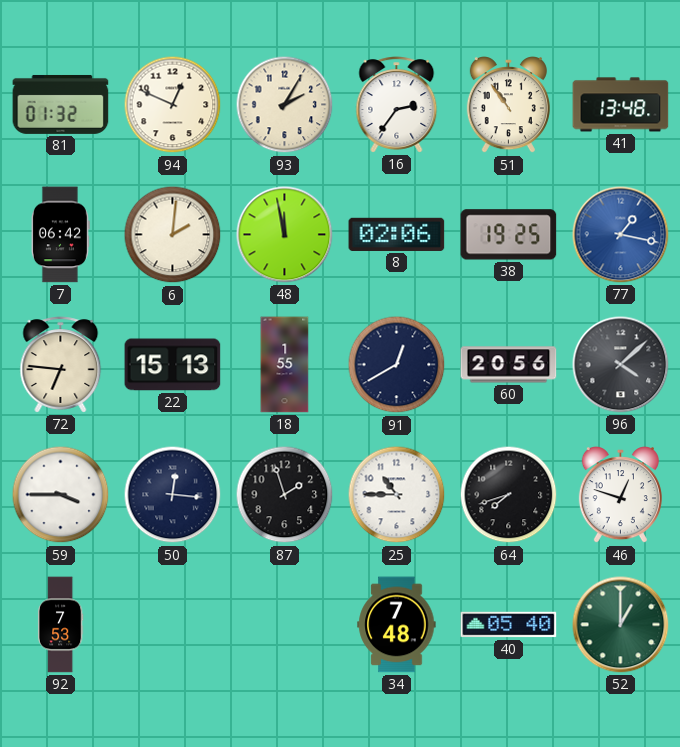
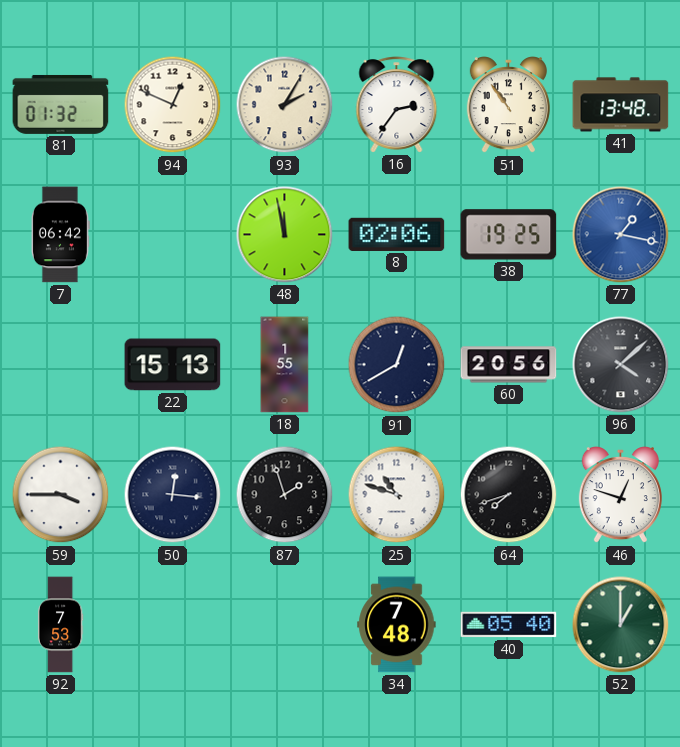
6: 2:01 -> none (173, 235)
72: 6:46 -> none (61, 365)
25: 10:45 -> 10:48 (397, 495)
